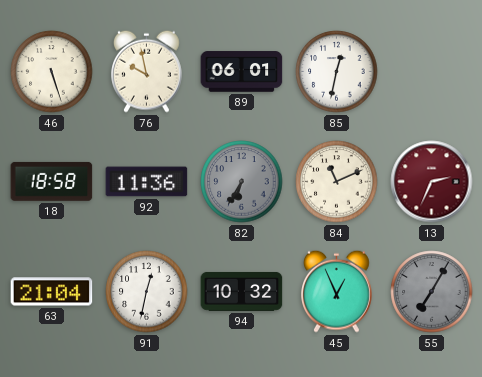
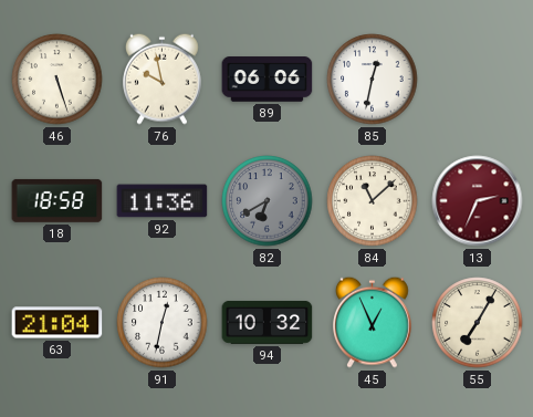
89: 06:01 -> 06:06 (268, 80)
82: 6:35 -> 6:40 (268, 201)
84: 11:11 -> 11:08 (373, 201)
55 dial: grey -> cream (478, 323)
